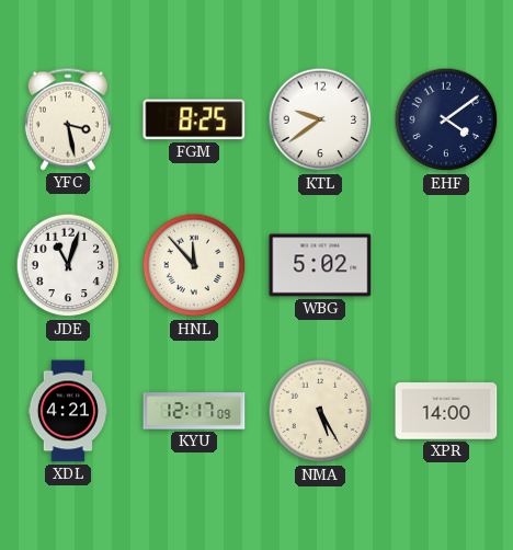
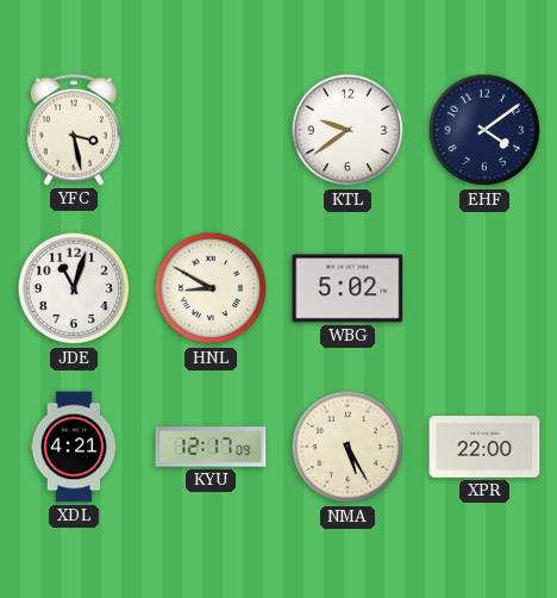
FGM: 8:25 -> none (194, 119)
HNL: 11:53 -> 8:50 (211, 288)
XPR: 14:00 -> 22:00 (484, 447)
